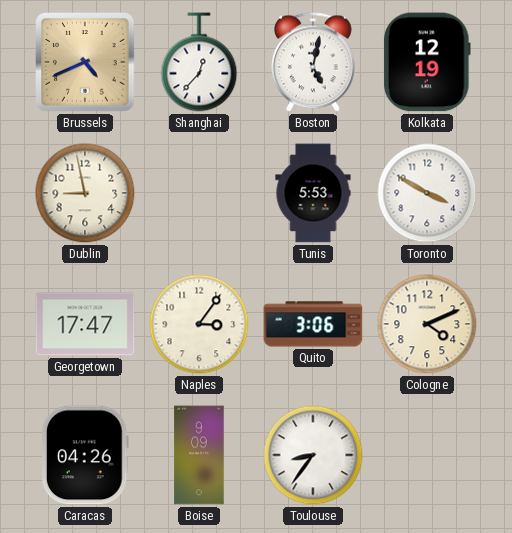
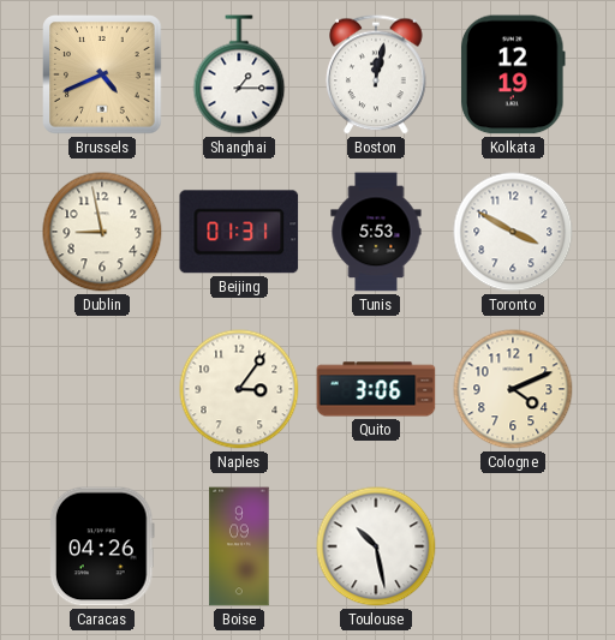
Shanghai: 12:37 -> 1:15 (239, 74)
Boston: 5:02 -> 12:02 (376, 74)
Beijing: none -> 01:31 (239, 232)
Georgetown: 17:47 -> none (85, 324)
Toulouse: 8:36 -> 10:28 (376, 546)
